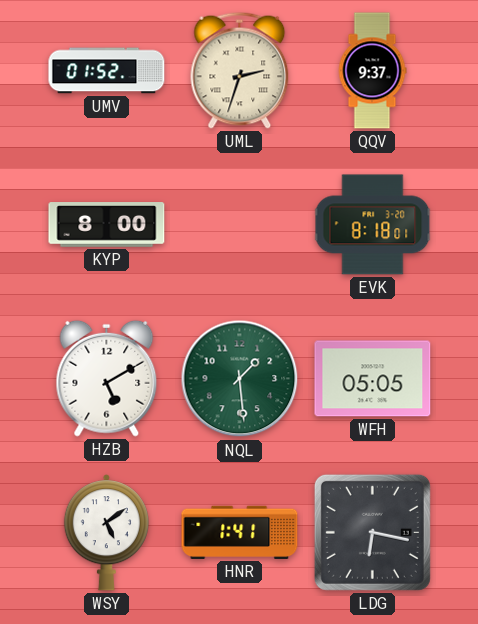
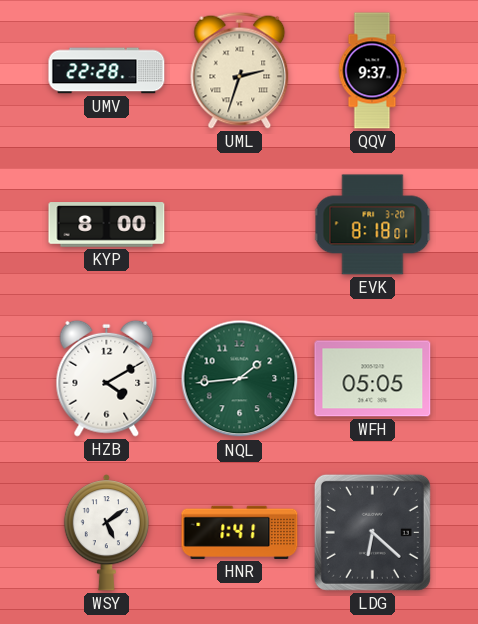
UMV: 01:52 -> 22:28 (107, 71)
HZB: 5:10 -> 4:10 (107, 378)
NQL: 1:29 -> 1:44 (240, 379)
LDG: 6:17 -> 6:22 (372, 532)
